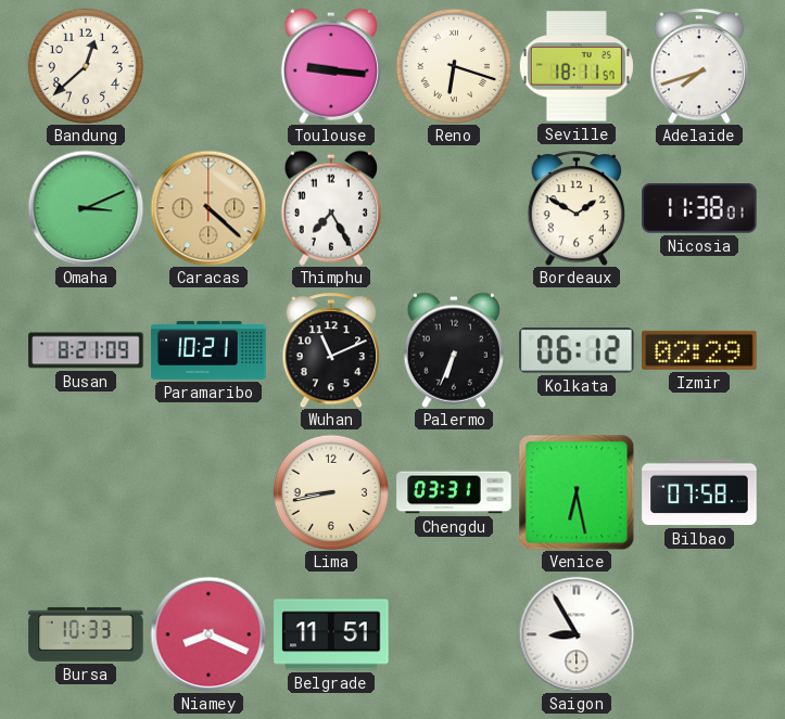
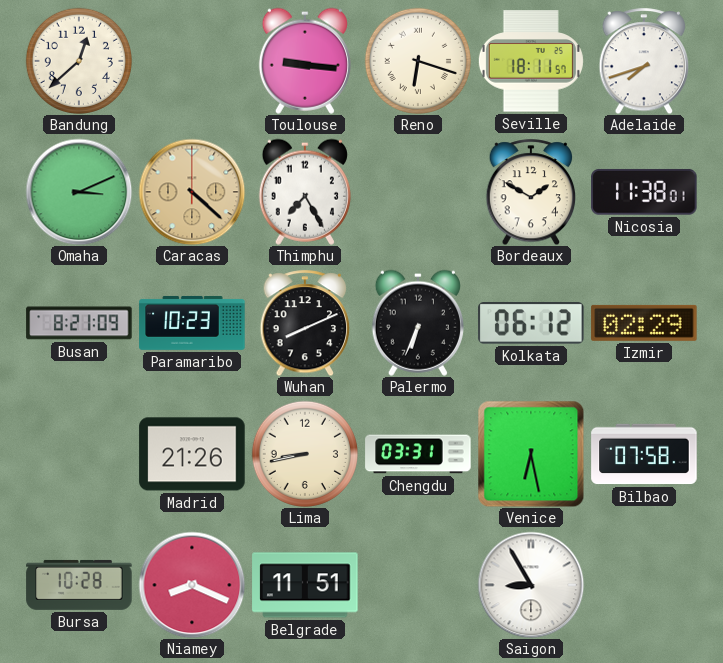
Paramaribo: 10:21 -> 10:23 (192, 323)
Wuhan: 11:11 -> 8:11 (305, 323)
Madrid: none -> 21:26 (192, 454)
Bursa: 10:33 -> 10:28 (79, 585)
